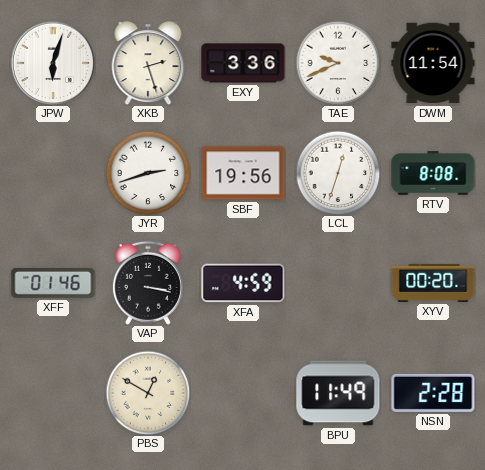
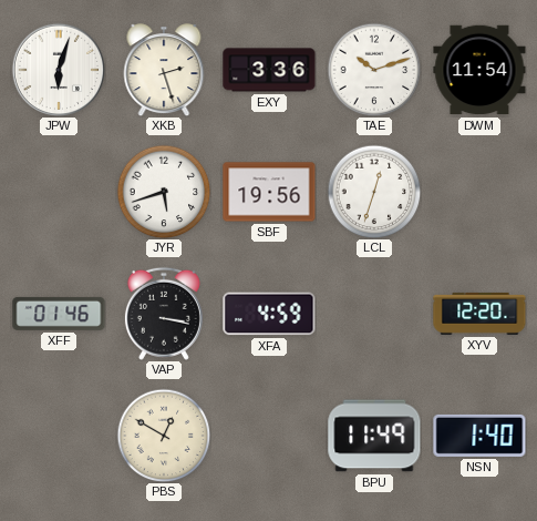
TAE: 9:41 -> 10:12 (374, 70)
JYR: 2:42 -> 5:42 (164, 192)
RTV: 8:08 -> none (433, 173)
XYV: 00:20 -> 12:20 (479, 314)
NSN: 2:28 -> 1:40 (479, 436)
